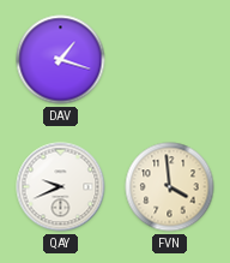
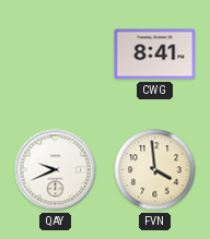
DAV: 1:18 -> none (61, 60)
CWG: none -> 8:41 (155, 55)
